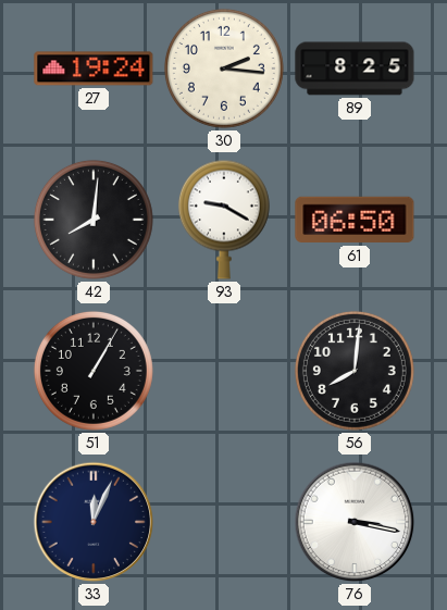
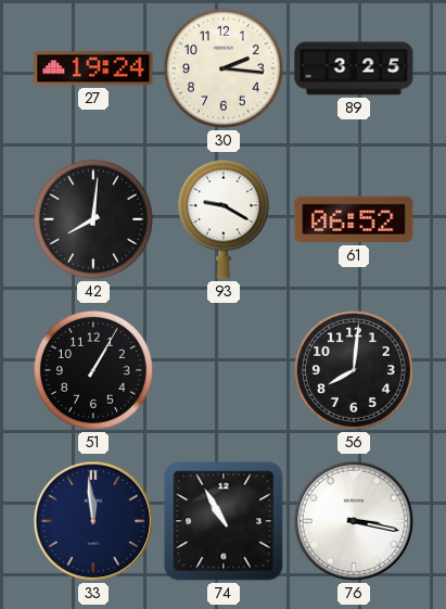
89: 8:25 -> 3:25 (354, 68)
61: 06:50 -> 06:52 (354, 219)
33: 12:04 -> 11:59 (93, 521)
74: none -> 10:55 (224, 521)
